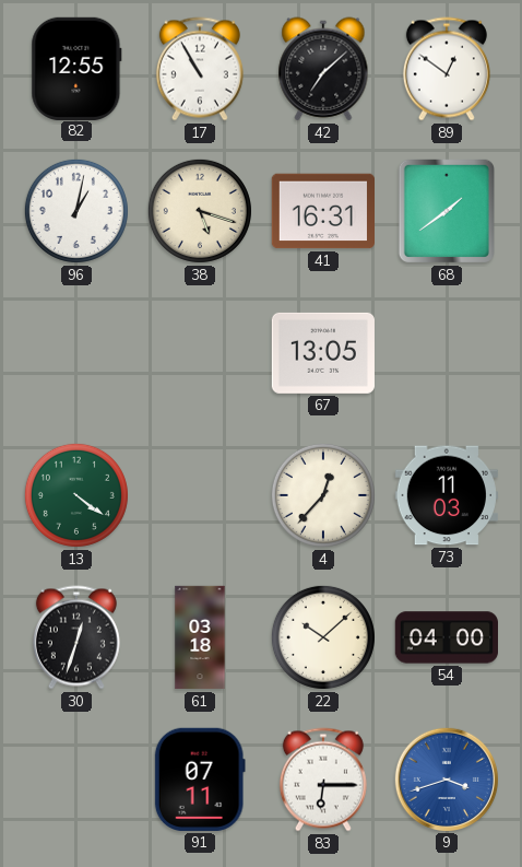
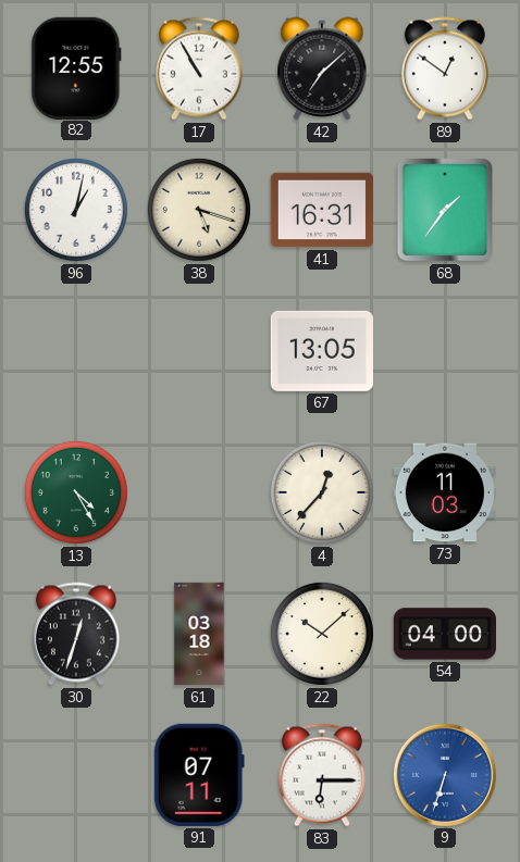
68: 1:39 -> 1:36 (445, 210)
13: 4:21 -> 4:25 (76, 492)
9: 3:42 -> 6:33 (444, 774)
